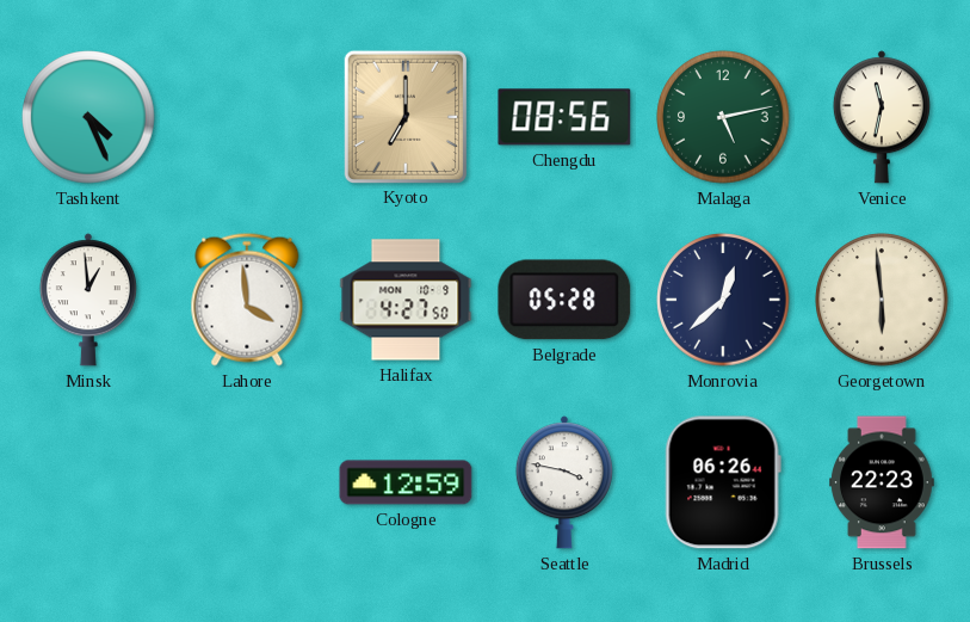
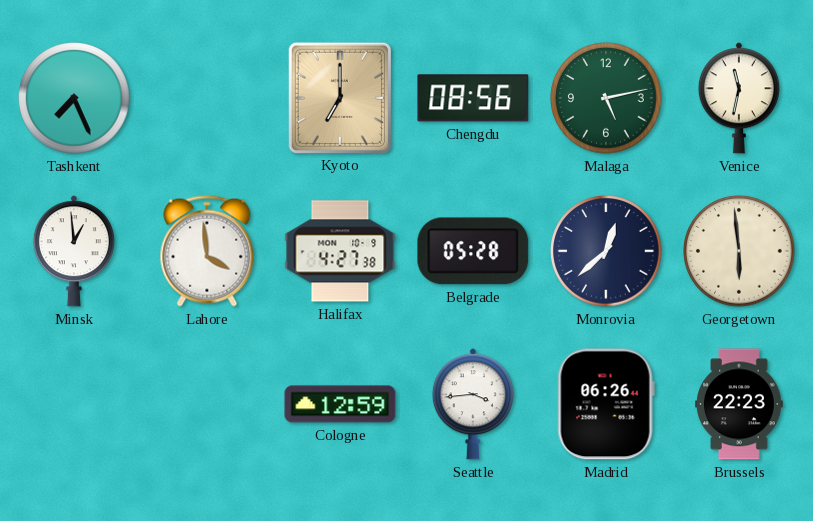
Tashkent: 4:26 -> 7:26 (74, 98)
Halifax: 4:27:50 -> 4:27:38 (340, 251)
Seattle: 3:47 -> 3:44 (473, 404)
